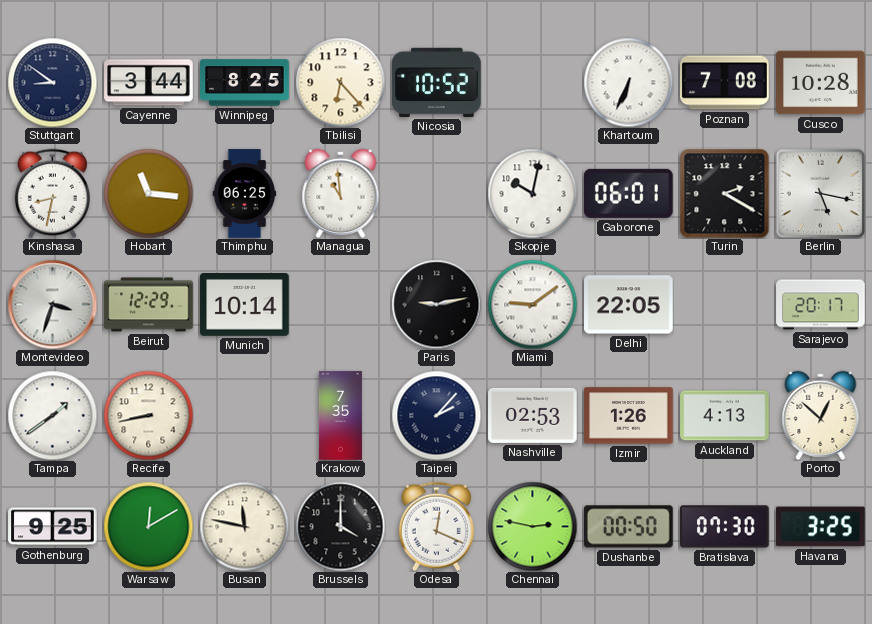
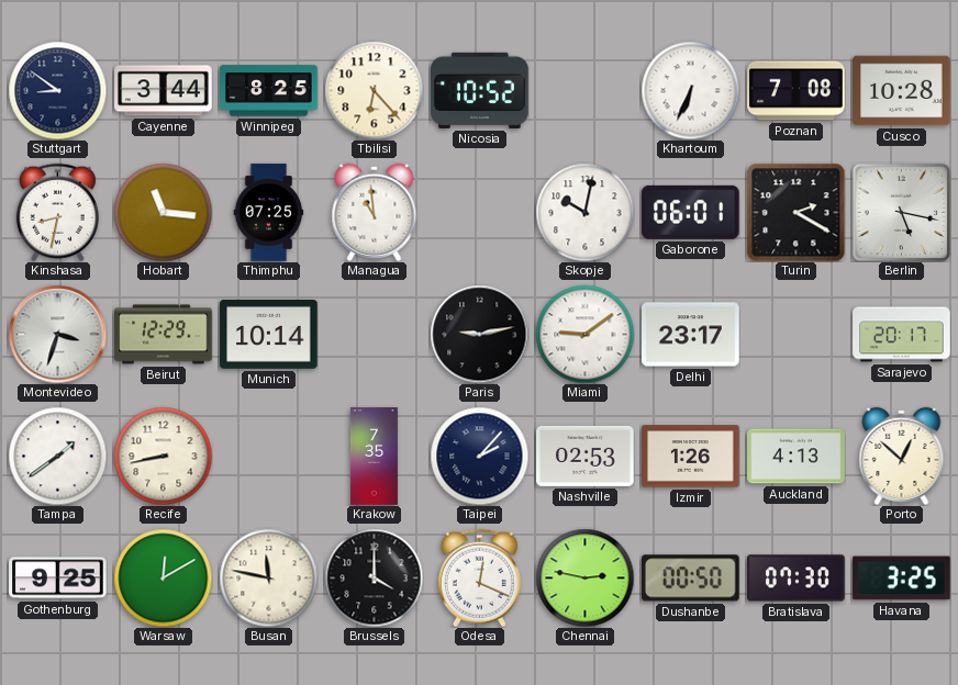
Thimphu: 06:25 -> 07:25 (269, 213)
Delhi: 22:05 -> 23:17 (691, 335)
